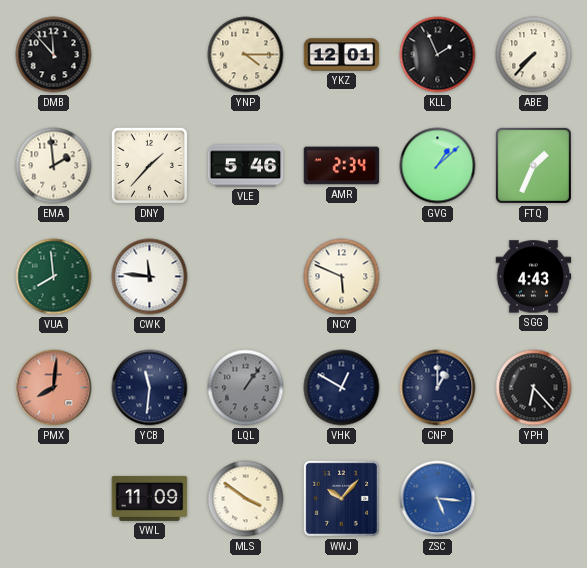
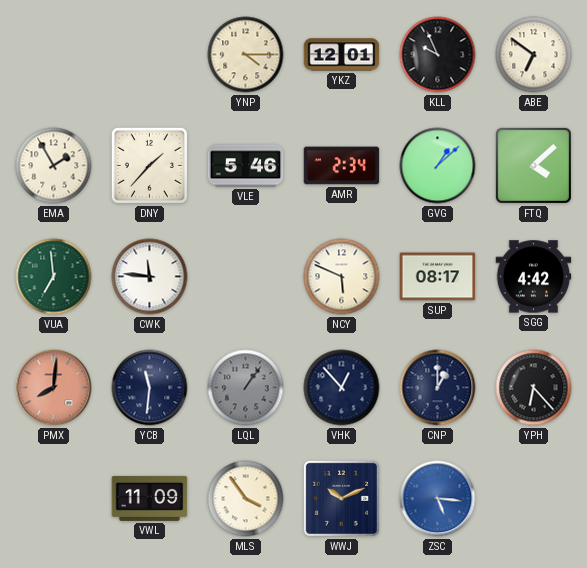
DMB: 11:53 -> none (54, 55)
KLL: 1:56 -> 9:56 (438, 55)
ABE: 7:37 -> 6:51 (534, 55)
EMA: 1:59 -> 1:55 (54, 166)
FTQ: 1:34 -> 4:08 (533, 165)
VUA: 7:59 -> 6:59 (54, 277)
SUP: none -> 08:17 (438, 277)
SGG: 4:43 -> 4:42 (534, 277)
VHK: 12:50 -> 12:53 (342, 388)
MLS: 3:51 -> 3:54 (246, 499)
WWJ: 10:07 -> 10:11 (341, 498)
